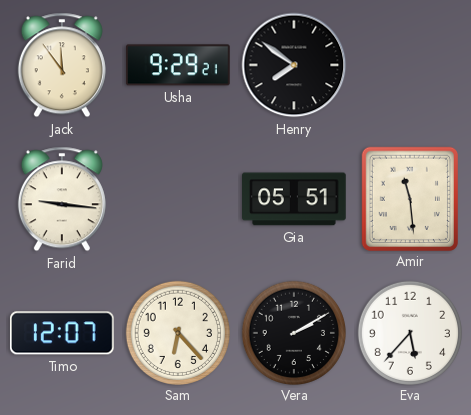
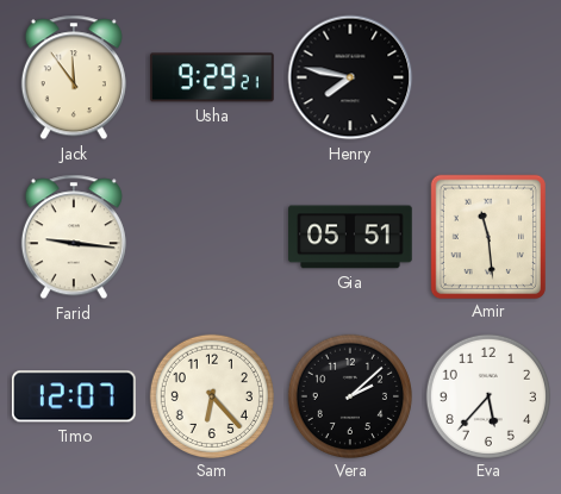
Henry: 7:51 -> 7:47 (350, 77)
Vera: 2:10 -> 2:08 (349, 395)
